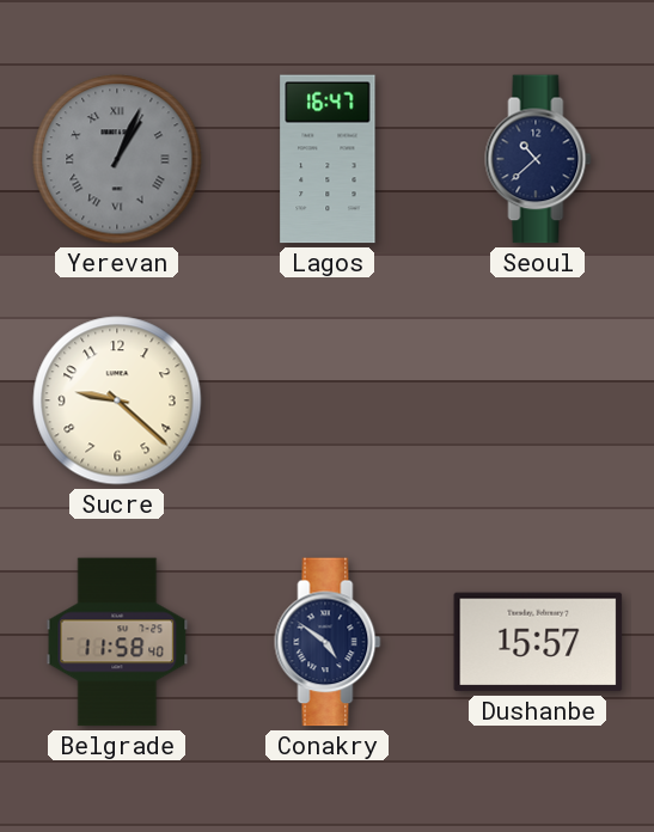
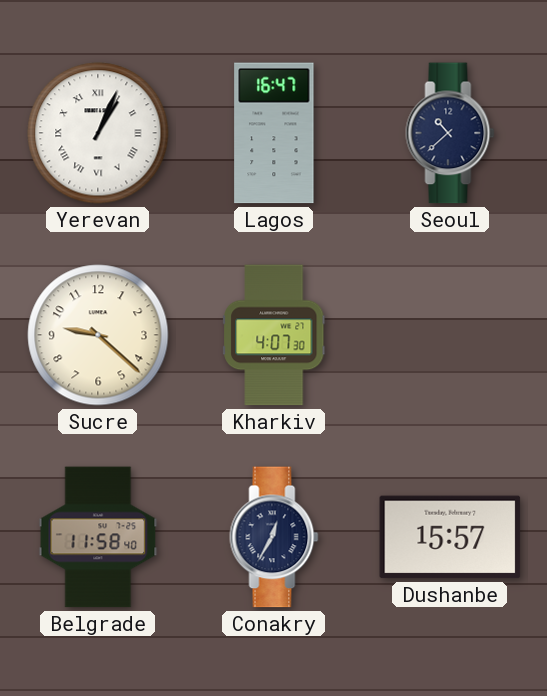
Yerevan dial: grey -> white (98, 133)
Kharkiv: none -> 4:07 (274, 335)
Conakry: 4:51 -> 12:35 (274, 537)
